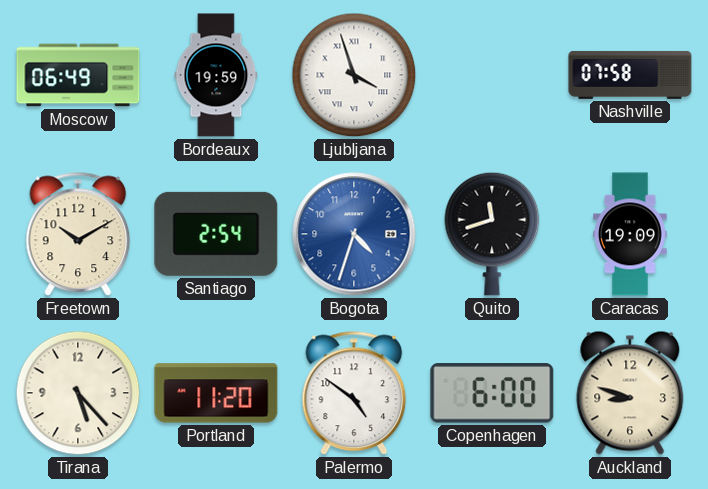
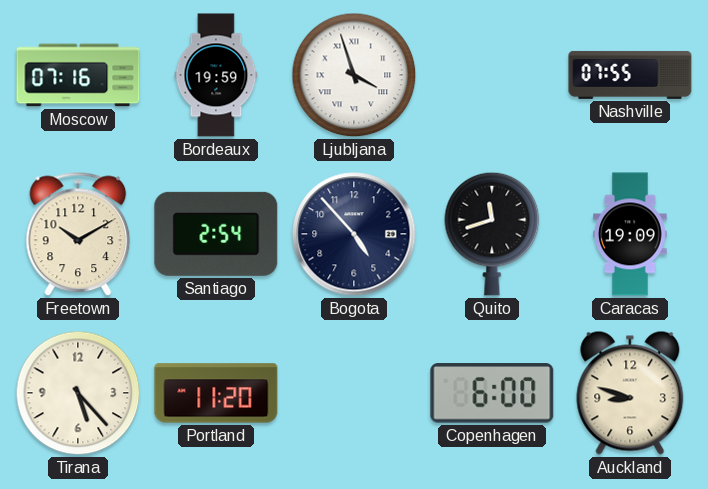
Moscow: 06:49 -> 07:16 (78, 75)
Nashville: 07:58 -> 07:55 (630, 75)
Bogota: 4:33 -> 4:53 (354, 234)
Bogota dial: blue -> navy (354, 234)
Palermo: 4:51 -> none (354, 393)
